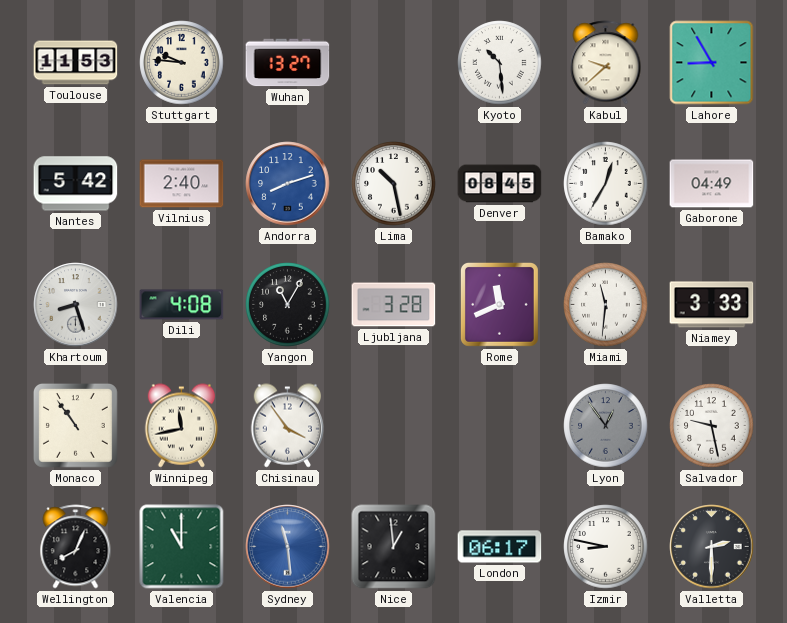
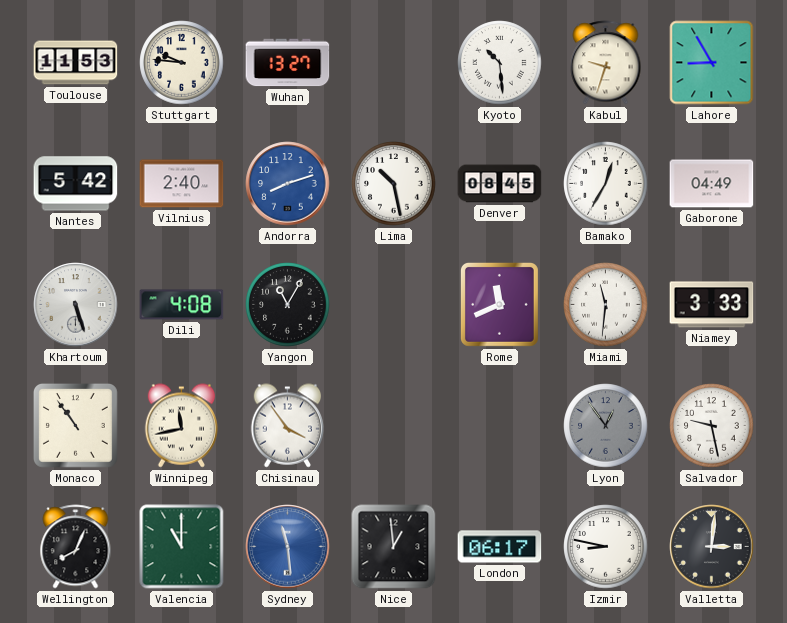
Kabul: 9:38 -> 9:33 (606, 63)
Khartoum: 8:27 -> 5:27 (76, 305)
Ljubljana: 3:28 -> none (394, 305)
Valletta: 2:30 -> 3:01 (712, 547)
